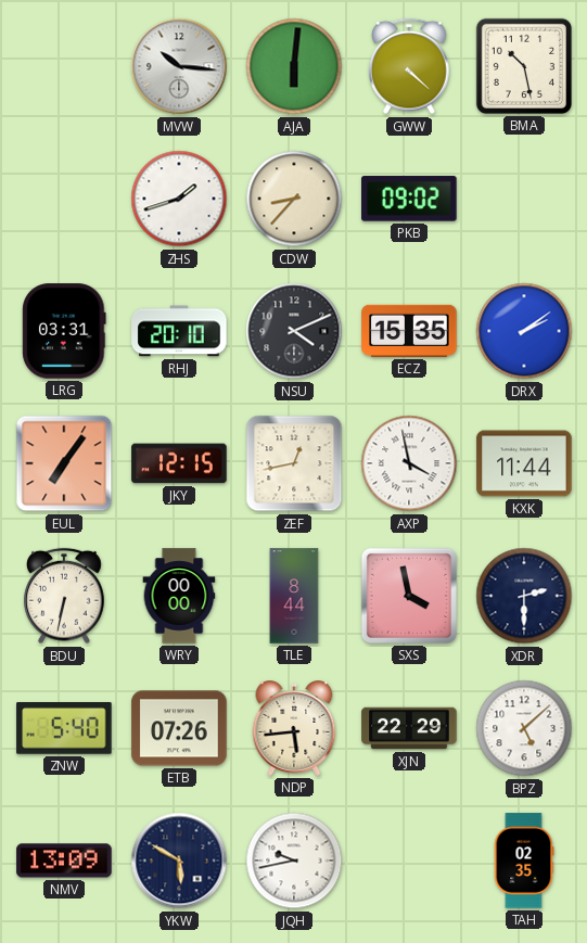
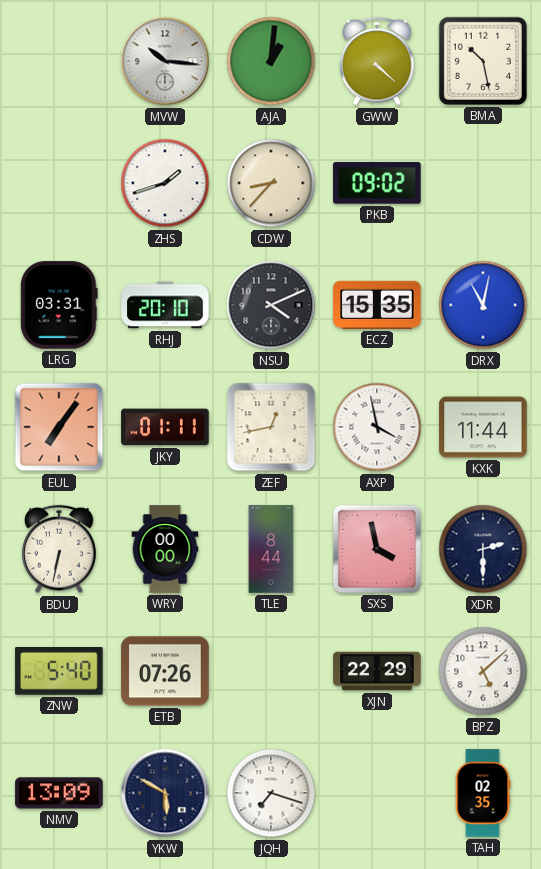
AJA: 6:01 -> 1:01 (271, 61)
DRX: 2:09 -> 11:02 (483, 305)
JKY: 12:15 -> 01:11 (165, 427)
NDP: 5:44 -> none (294, 729)
JQH: 9:43 -> 7:18 (271, 793)
